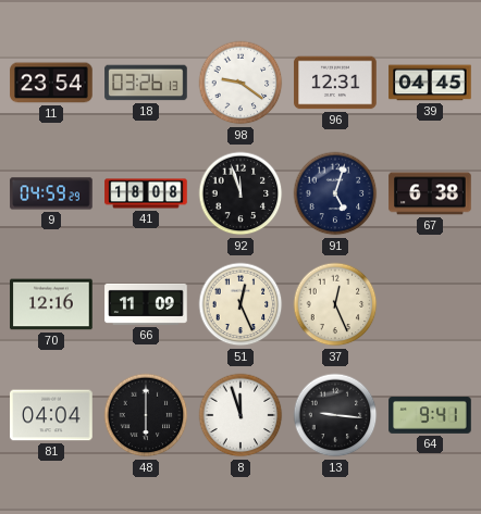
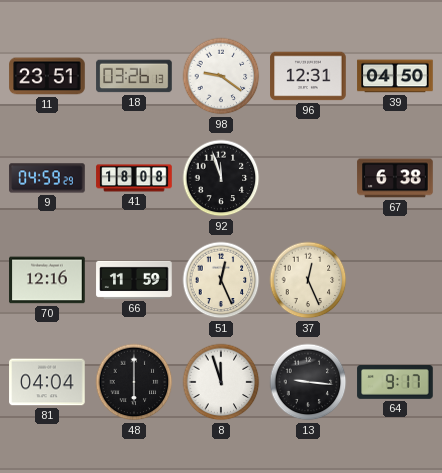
11: 23:54 -> 23:51 (47, 76)
39: 04:45 -> 04:50 (395, 76)
91: 5:03 -> none (335, 193)
66: 11:09 -> 11:59 (134, 280)
64: 9:41 -> 9:17 (395, 383)
